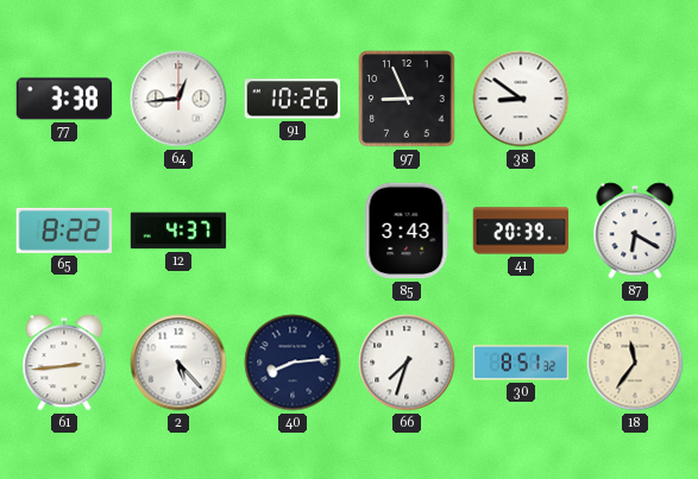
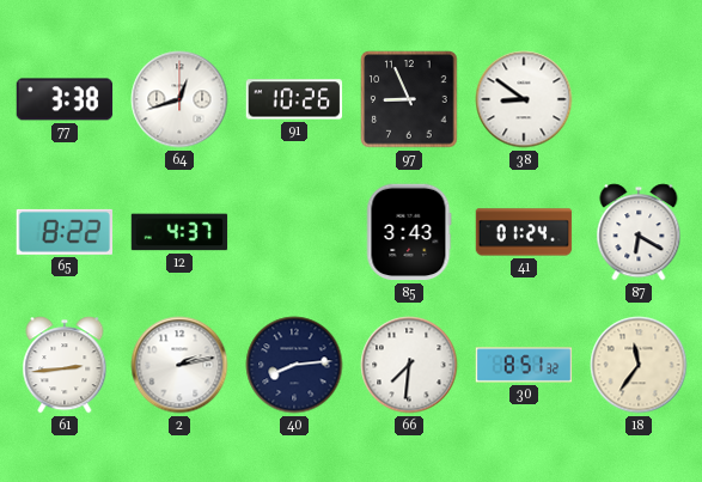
64: 12:44 -> 12:42 (179, 99)
41: 20:39 -> 01:24 (524, 232)
2: 5:23 -> 2:13 (179, 365)
66: 7:33 -> 7:31 (409, 365)
